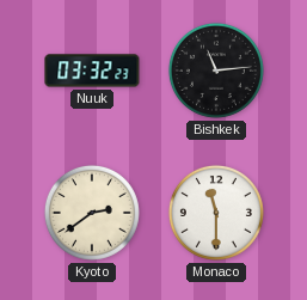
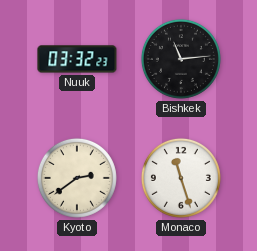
Monaco: 11:30 -> 11:27 (181, 178)
